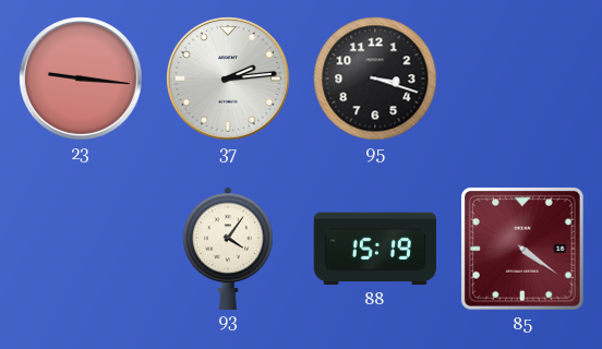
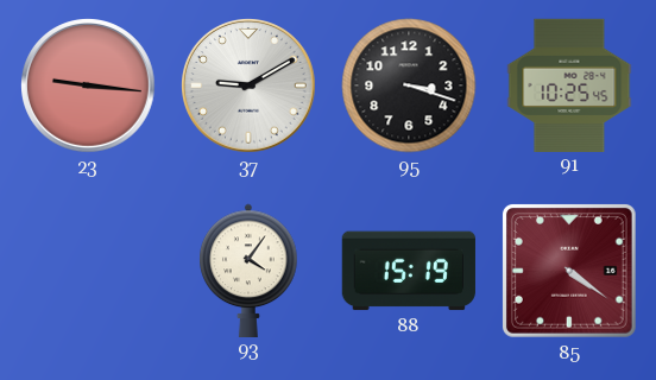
37: 2:14 -> 9:10 (250, 87)
91: none -> 10:25 (569, 84)
